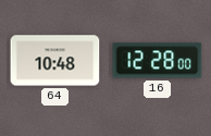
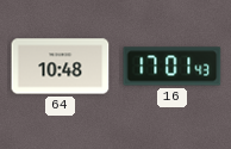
16: 12:28 -> 17:01 (173, 67)
